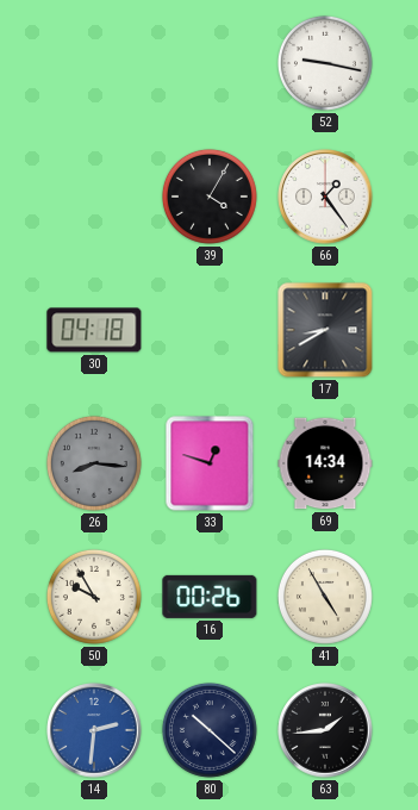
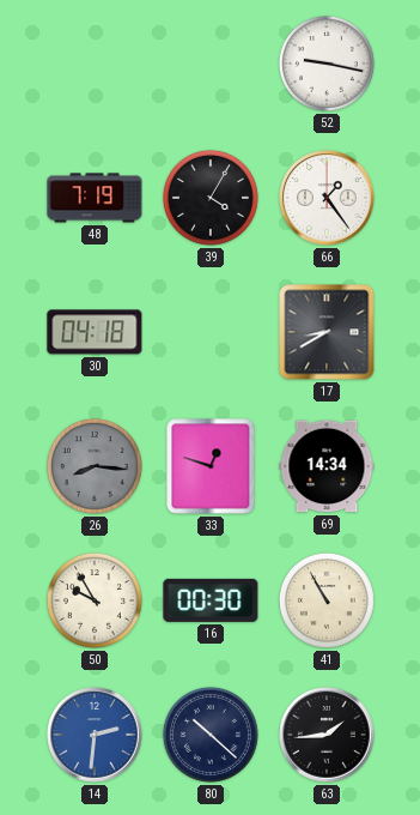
48: none -> 7:19 (95, 198)
16: 00:26 -> 00:30 (211, 600)
41: 4:55 -> 10:55 (327, 600)
